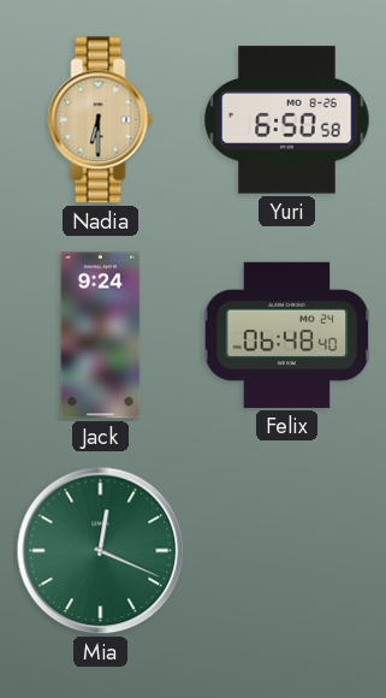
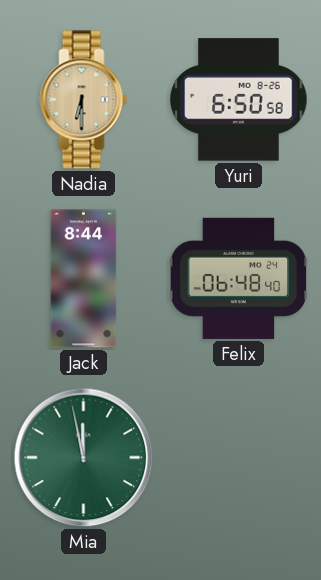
Jack: 9:24 -> 8:44 (84, 279)
Mia: 12:19 -> 11:58 (84, 458)
